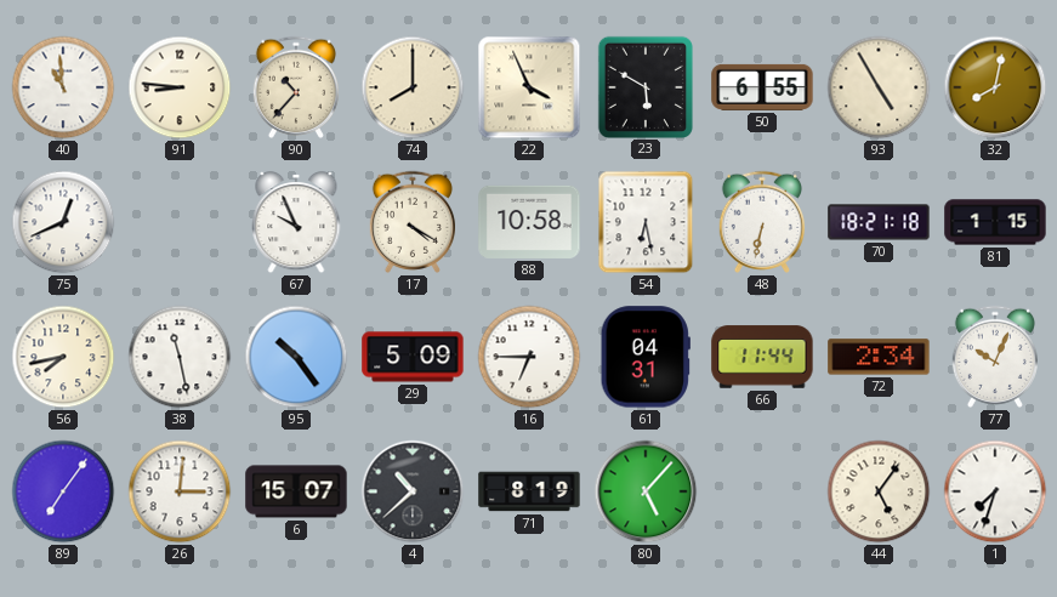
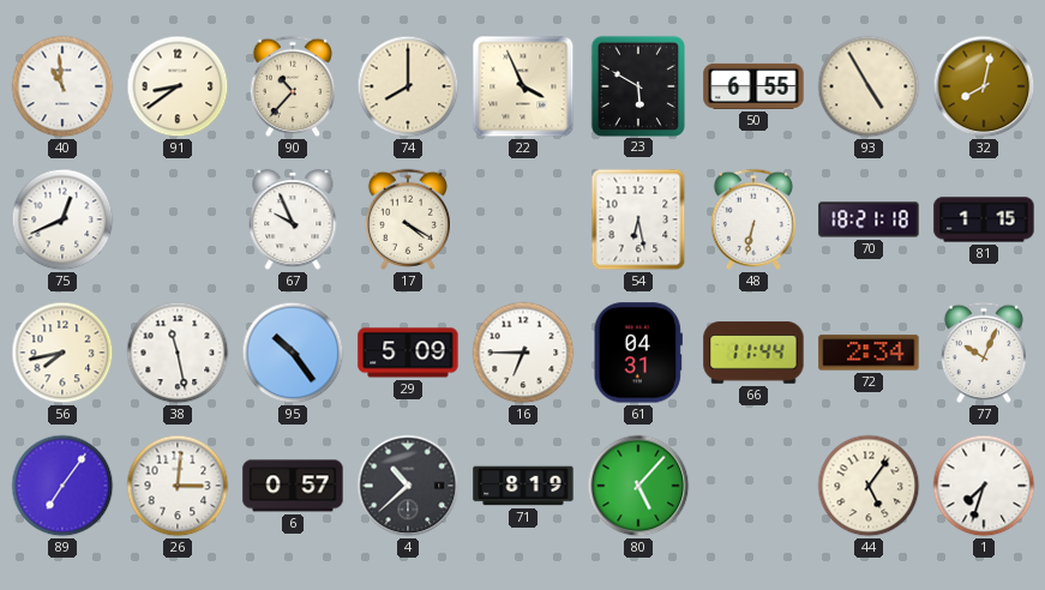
91: 8:46 -> 8:39 (178, 86)
88: 10:58 -> none (529, 222)
6: 15:07 -> 0:57 (293, 486)
